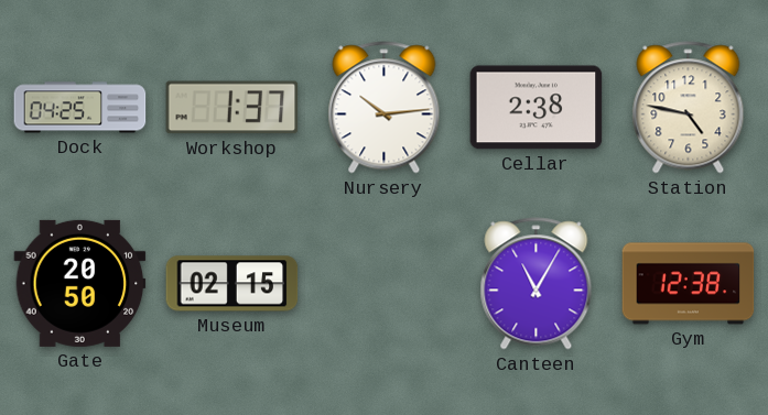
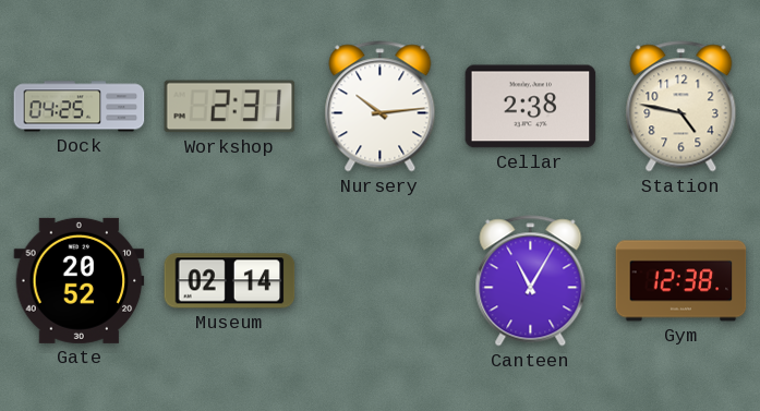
Workshop: 1:37 -> 2:31 (230, 107)
Gate: 20:50 -> 20:52 (80, 280)
Museum: 02:15 -> 02:14 (230, 281)
